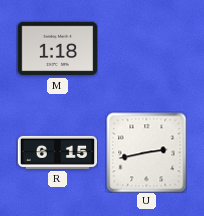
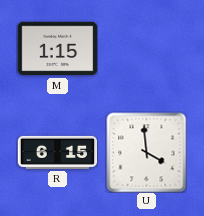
M: 1:18 -> 1:15 (57, 49)
U: 2:43 -> 3:59 (146, 152)
